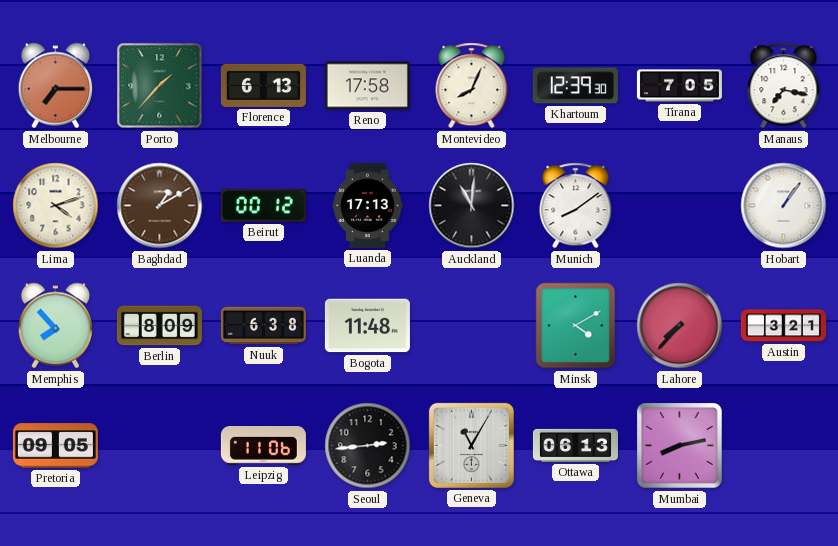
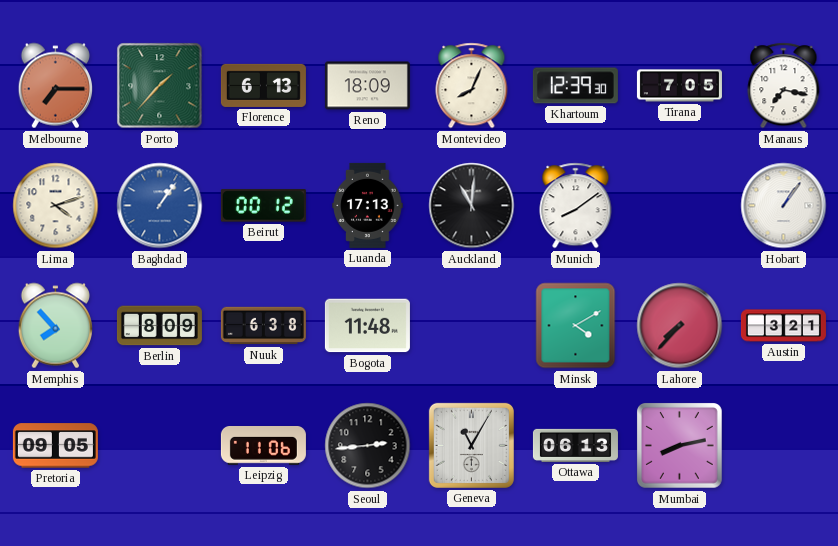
Reno: 17:58 -> 18:09 (367, 86)
Baghdad: 1:10 -> 1:06 (160, 206)
Baghdad dial: brown -> blue (160, 206)
